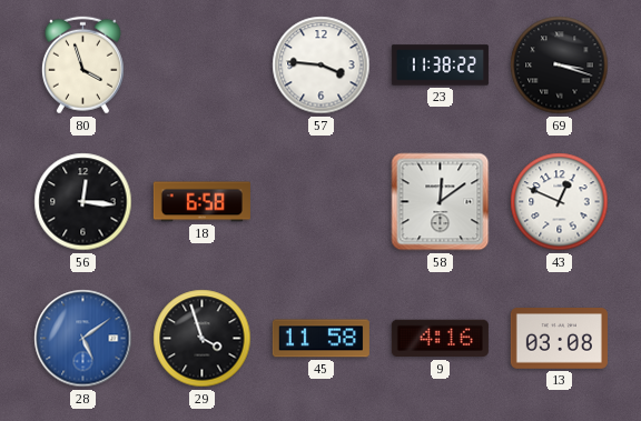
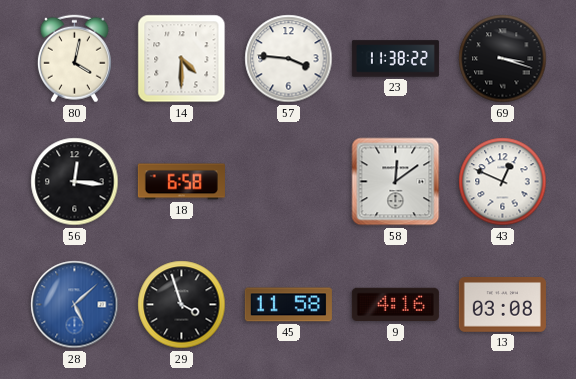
80: 3:57 -> 4:02 (74, 59)
14: none -> 4:30 (182, 59)
28: 5:09 -> 5:08 (75, 305)
